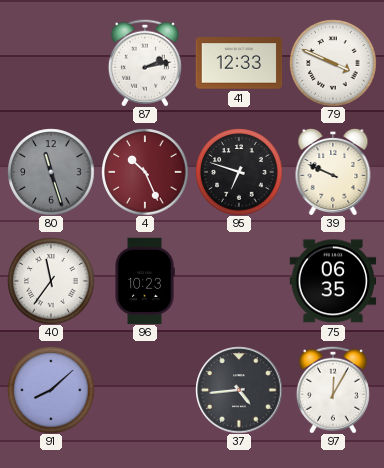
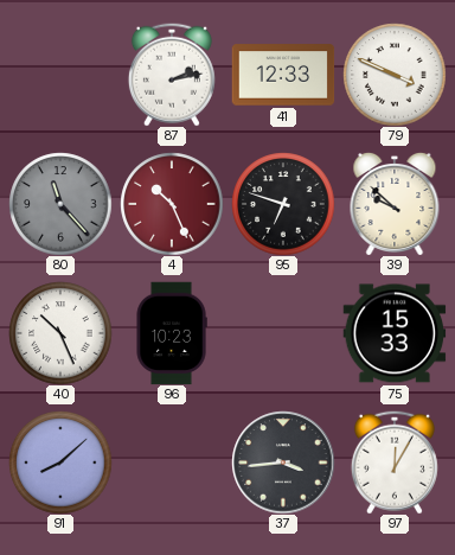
80: 11:27 -> 11:23 (60, 204)
39: 9:49 -> 9:52 (395, 204)
40: 11:36 -> 10:26 (60, 333)
75: 06:35 -> 15:33 (395, 333)
37: 4:44 -> 3:44 (283, 462)
